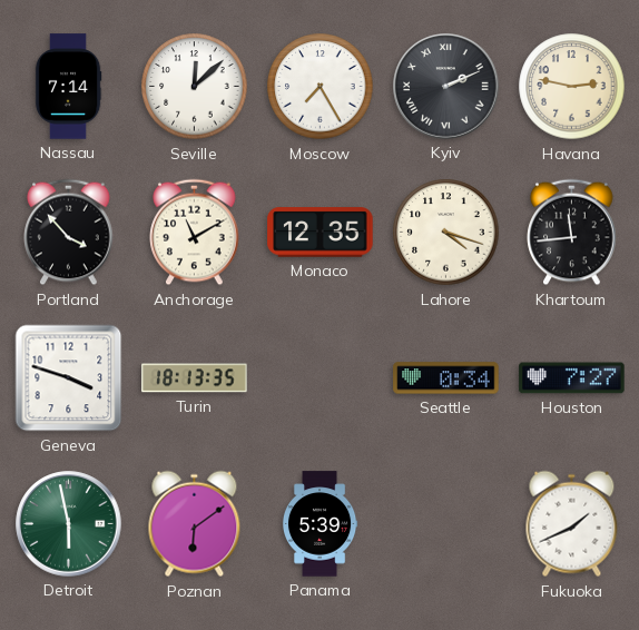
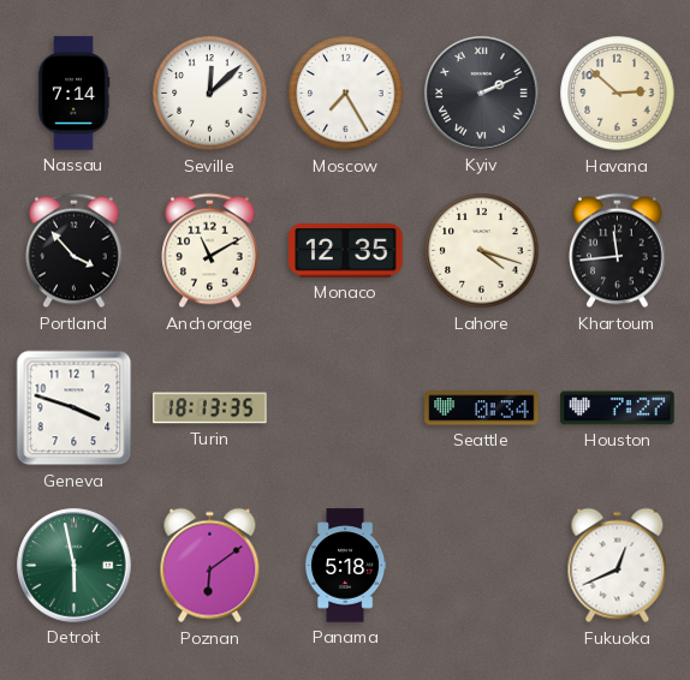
Havana: 2:47 -> 2:52 (618, 94)
Panama: 5:39 -> 5:18 (345, 566)
Fukuoka: 1:41 -> 12:41 (618, 566)
